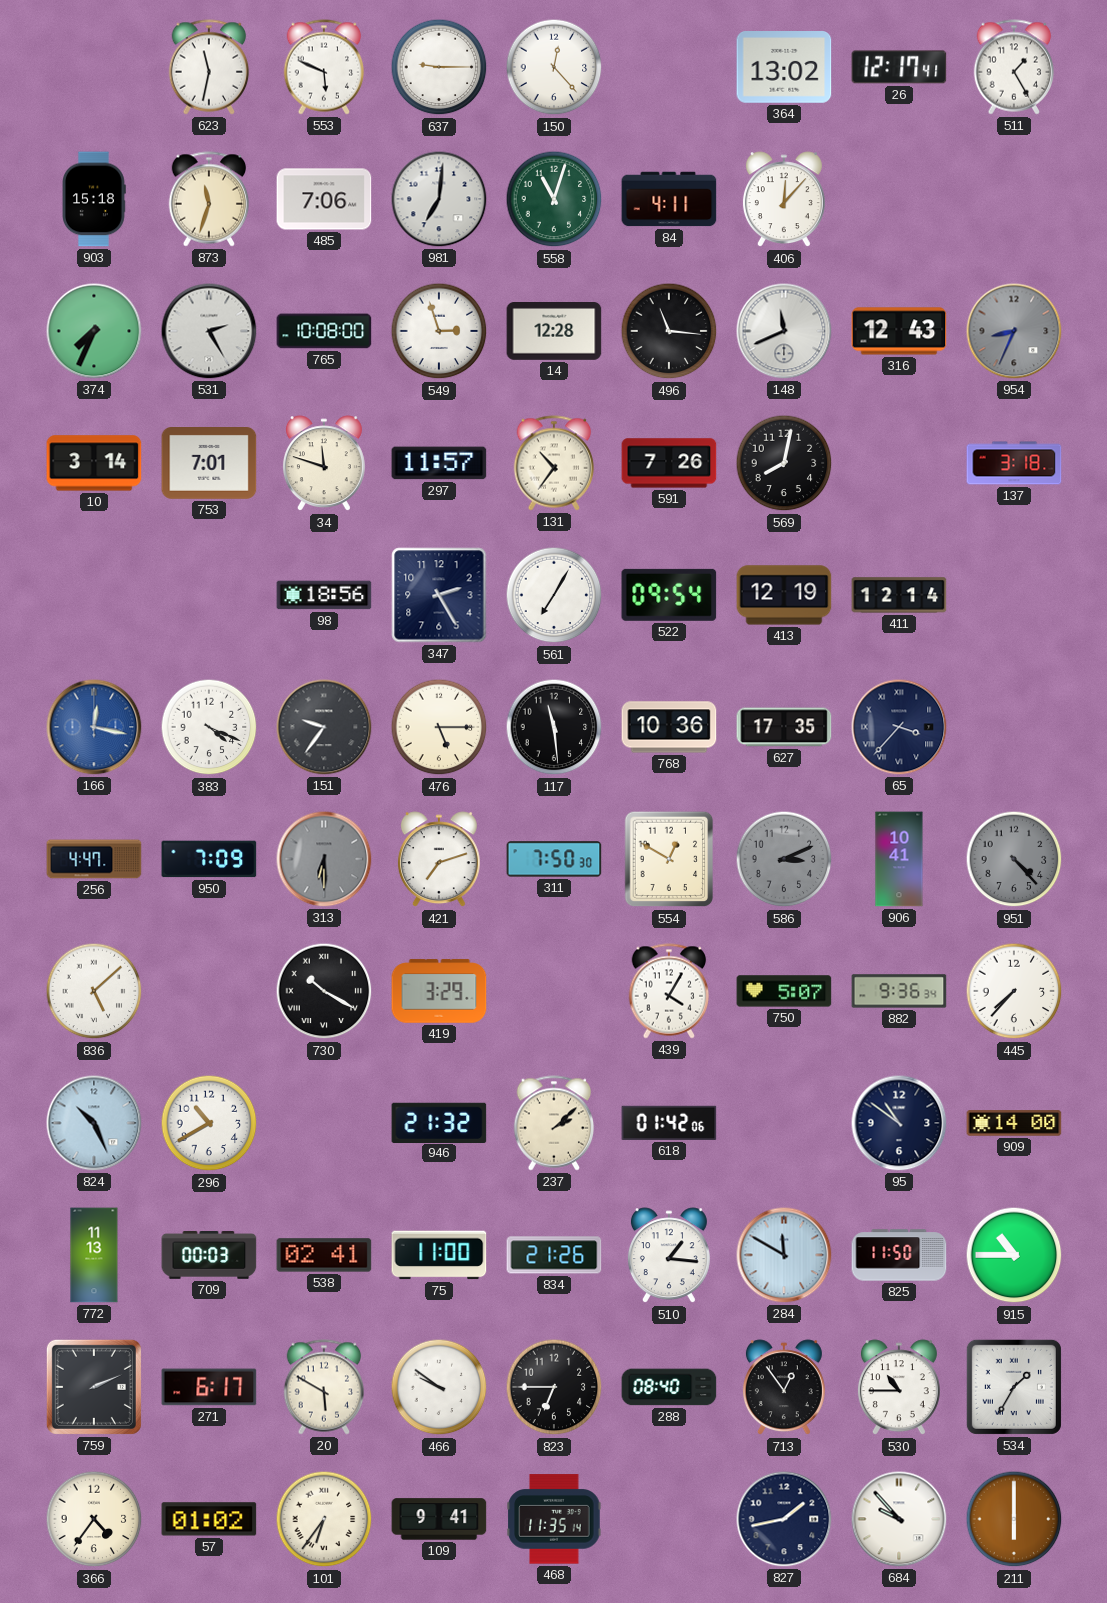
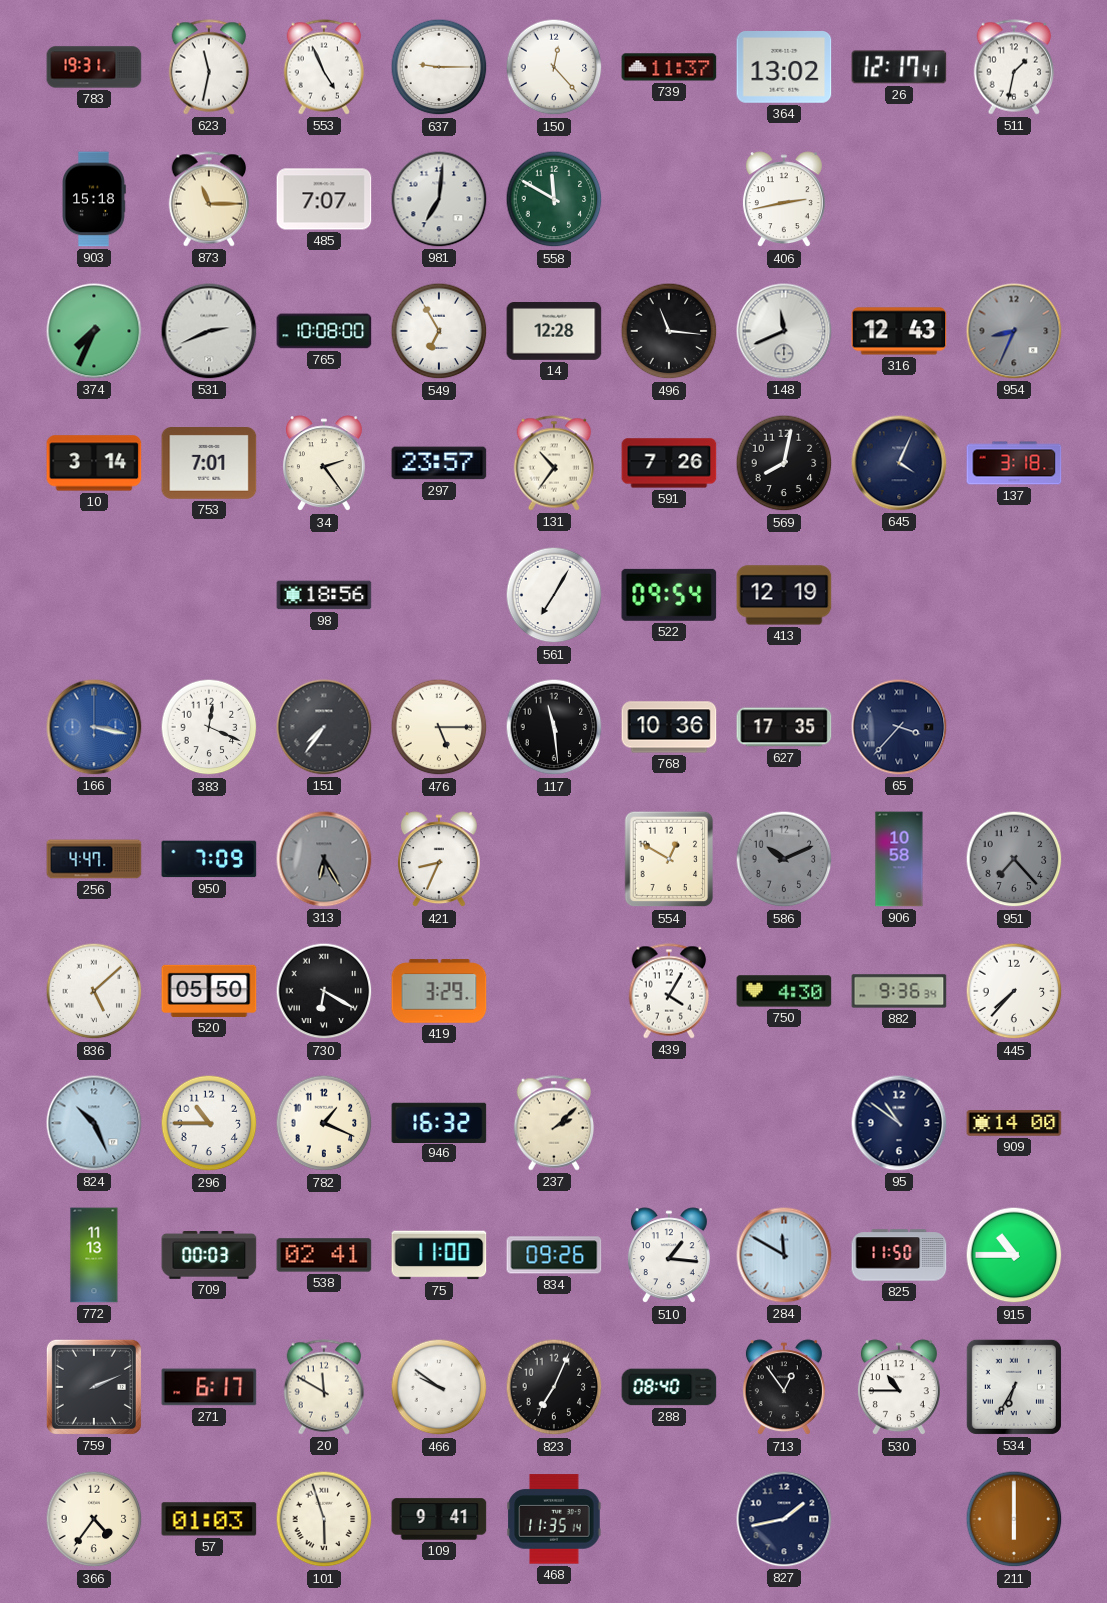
783: none -> 19:31 (94, 67)
553: 5:49 -> 4:56 (324, 67)
739: none -> 11:37 (669, 67)
511: 1:25 -> 1:32 (1014, 67)
873: 11:33 -> 11:15 (209, 199)
485: 7:06 -> 7:07 (324, 199)
558: 11:03 -> 11:50 (554, 199)
84: 4:11 -> none (669, 199)
406: 12:07 -> 2:43 (784, 200)
531: 2:25 -> 2:41 (209, 331)
549: 2:57 -> 6:55 (439, 331)
34: 11:48 -> 2:24 (324, 464)
297: 11:57 -> 23:57 (439, 463)
645: none -> 4:04 (899, 463)
347: 2:25 -> none (439, 595)
411: 12:14 -> none (899, 595)
166: 12:17 -> 3:17 (94, 727)
383: 4:19 -> 12:19 (209, 727)
151: 9:36 -> 7:36 (324, 727)
313: 6:30 -> 6:25 (324, 859)
421: 7:12 -> 8:34 (439, 860)
311: 7:50 -> none (554, 859)
586: 3:11 -> 10:11 (784, 859)
906: 10:41 -> 10:58 (899, 859)
951: 4:23 -> 7:23 (1014, 859)
520: none -> 05:50 (209, 991)
730: 10:20 -> 6:20 (324, 991)
750: 5:07 -> 4:30 (784, 991)
296: 10:40 -> 10:45 (209, 1123)
782: none -> 1:19 (324, 1123)
946: 21:32 -> 16:32 (439, 1122)
618: 01:42 -> none (669, 1123)
834: 21:26 -> 09:26 (554, 1255)
20: 5:50 -> 11:50 (324, 1387)
823: 6:45 -> 7:04 (554, 1387)
534: 1:35 -> 6:35 (1014, 1387)
57: 01:02 -> 01:03 (209, 1519)
101: 6:36 -> 5:57 (324, 1519)
684: 9:53 -> none (899, 1519)
